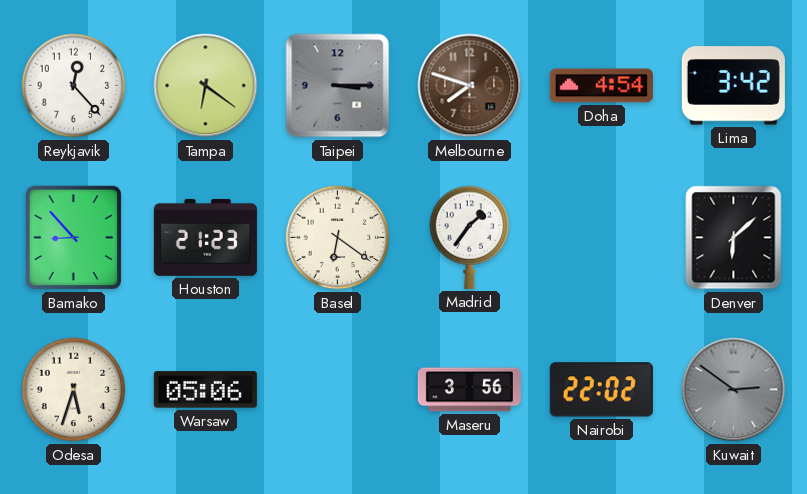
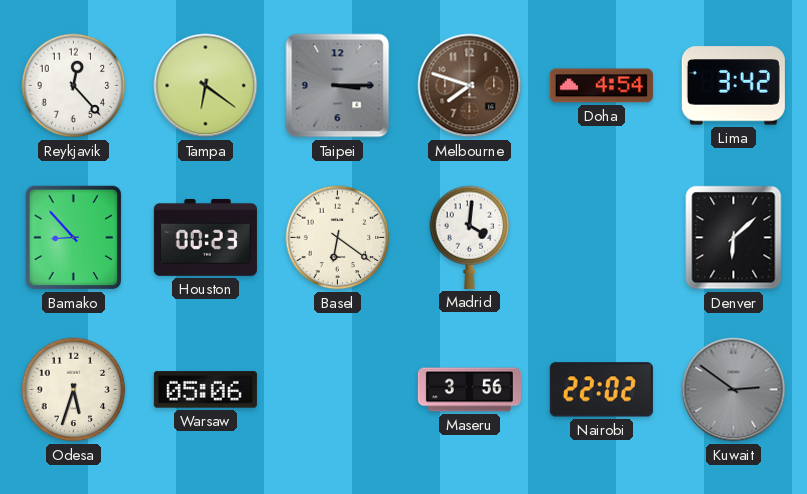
Houston: 21:23 -> 00:23 (205, 237)
Madrid: 1:36 -> 4:01 (470, 237)
